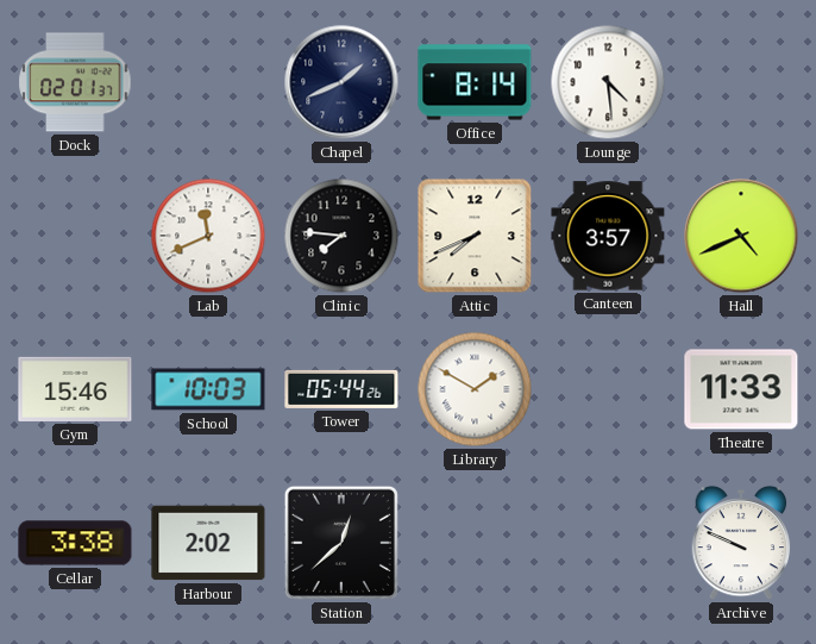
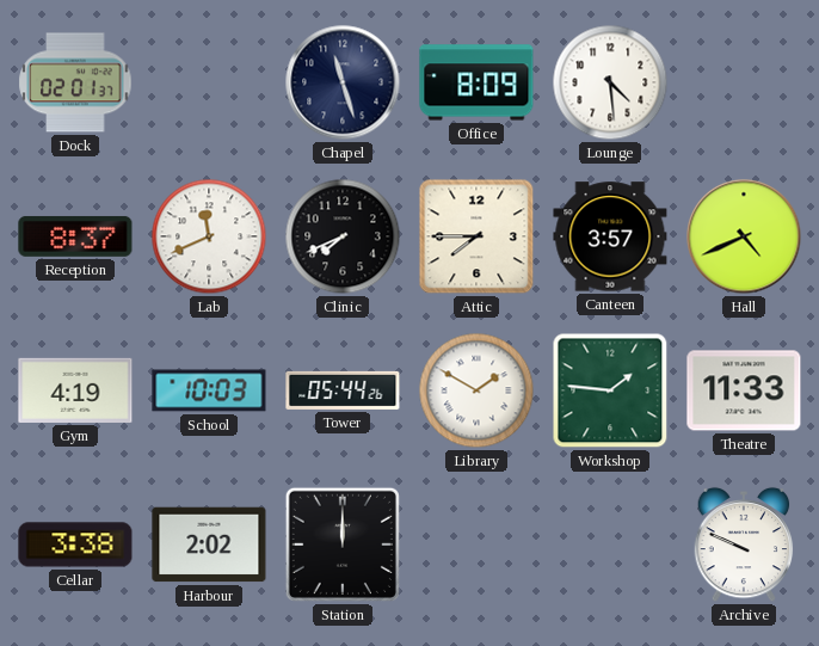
Chapel: 1:41 -> 11:27 (343, 82)
Office: 8:14 -> 8:09 (476, 82)
Reception: none -> 8:37 (75, 236)
Clinic: 7:46 -> 7:41 (343, 236)
Attic: 7:41 -> 7:45 (476, 236)
Gym: 15:46 -> 4:19 (75, 390)
Workshop: none -> 1:46 (610, 390)
Station: 12:38 -> 12:00 (343, 545)
